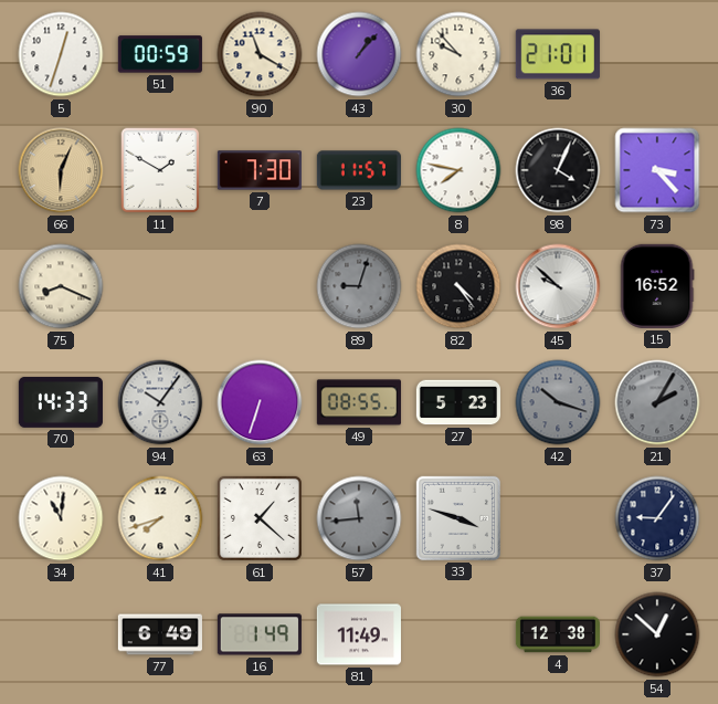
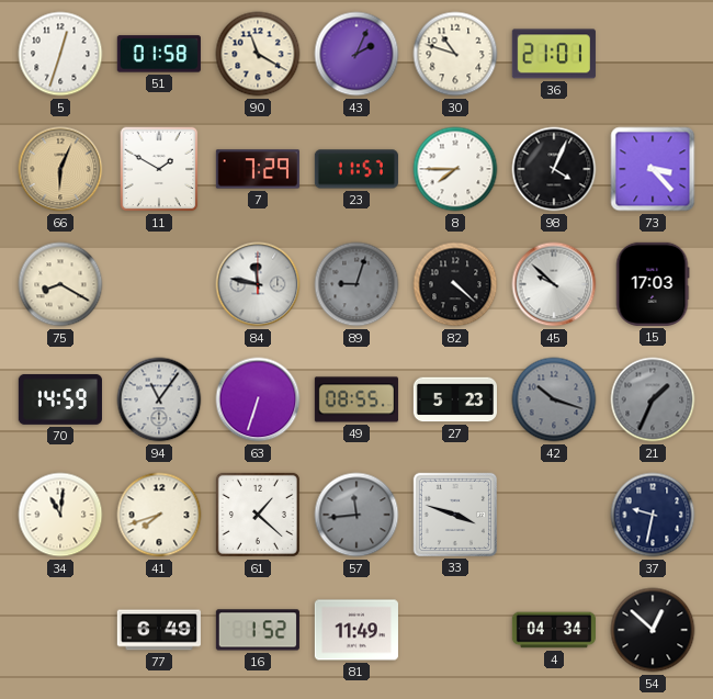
51: 00:59 -> 01:58 (159, 54)
43: 1:07 -> 2:04 (356, 54)
30: 9:53 -> 10:48 (455, 54)
7: 7:30 -> 7:29 (258, 169)
8: 7:47 -> 7:45 (455, 169)
75: 8:19 -> 8:20 (60, 284)
84: none -> 11:47 (258, 284)
82: 4:24 -> 4:22 (455, 284)
15: 16:52 -> 17:03 (653, 284)
70: 14:33 -> 14:59 (60, 399)
94: 10:06 -> 11:06 (159, 399)
21: 2:05 -> 1:34 (653, 399)
37: 9:06 -> 9:32 (653, 515)
16: 1:49 -> 1:52 (258, 630)
4: 12:38 -> 04:34 (553, 630)
